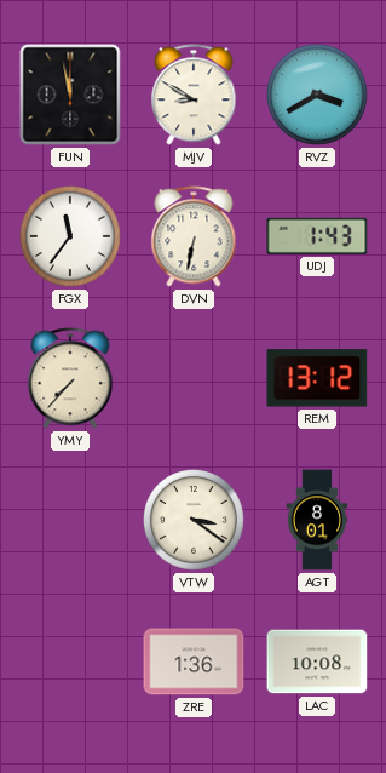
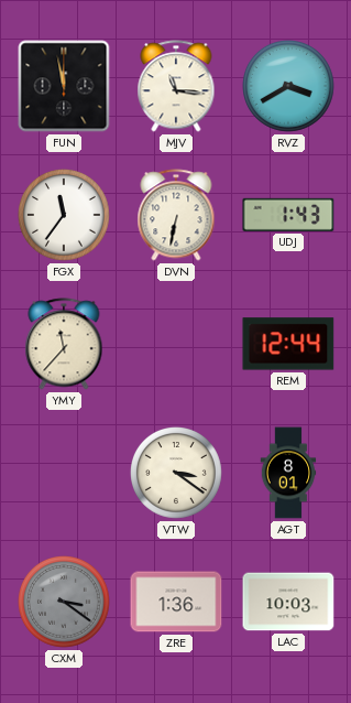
MJV: 8:50 -> 11:16 (176, 86)
YMY: 7:37 -> 11:37 (64, 344)
REM: 13:12 -> 12:44 (288, 344)
CXM: none -> 3:21 (65, 603)
LAC: 10:08 -> 10:03 (288, 602)
